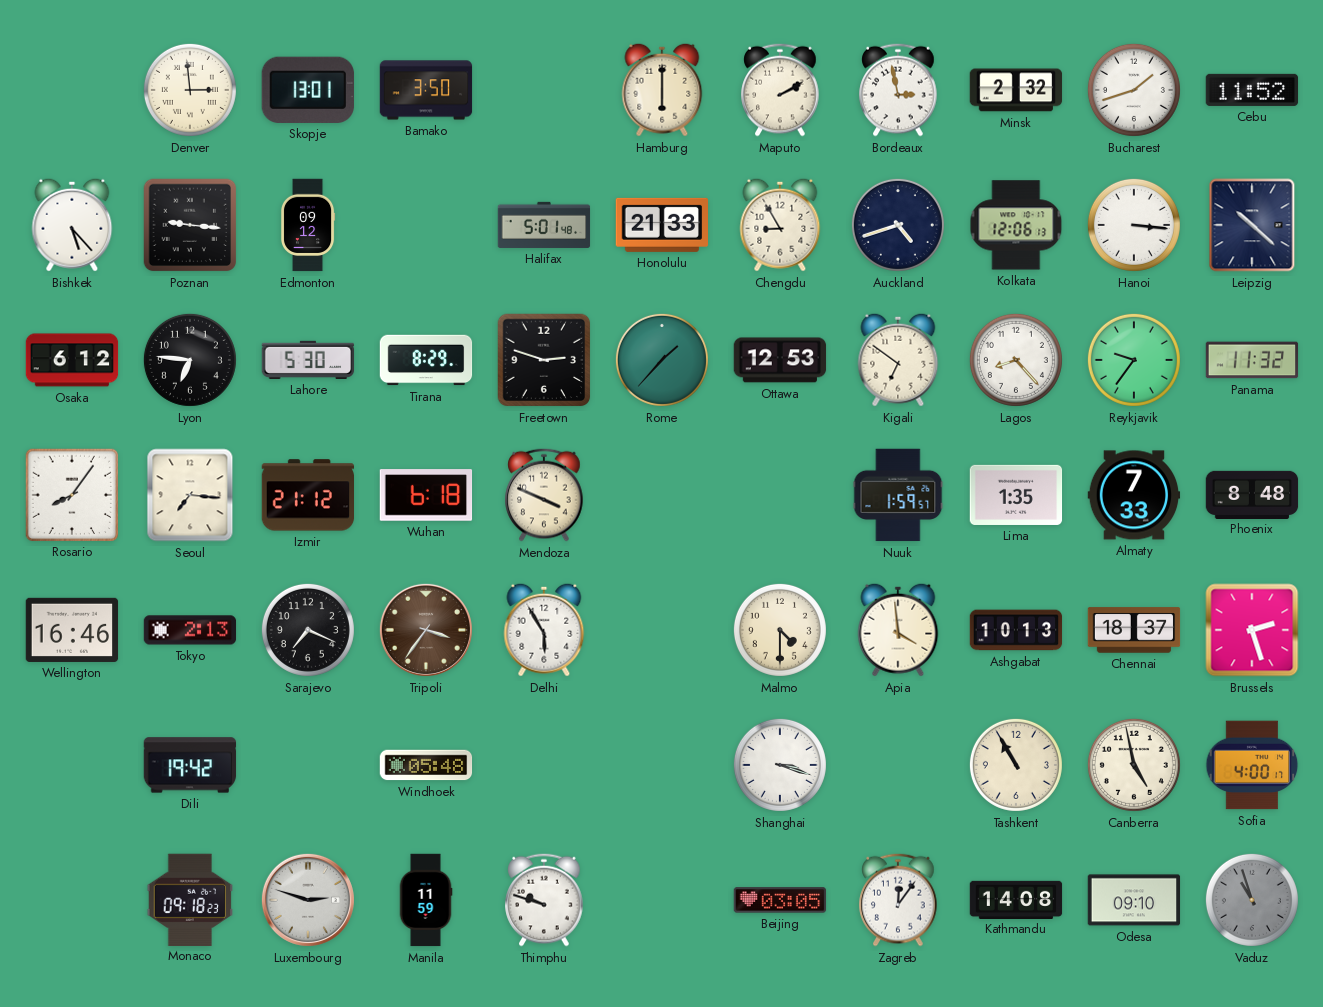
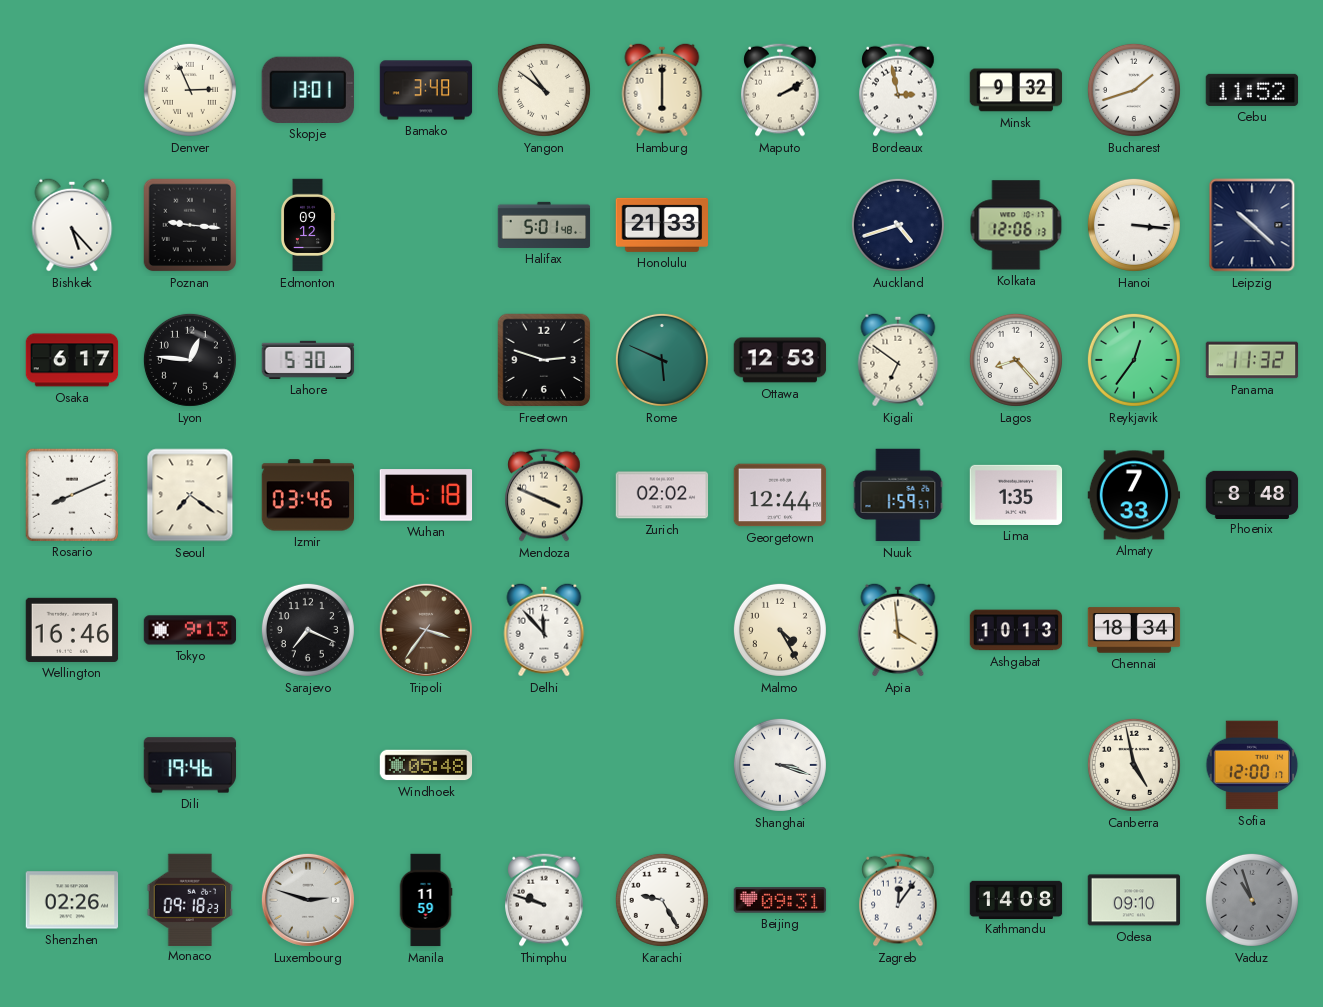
Denver: 2:59 -> 2:56 (190, 90)
Bamako: 3:50 -> 3:48 (426, 90)
Yangon: none -> 10:51 (544, 90)
Minsk: 2:32 -> 9:32 (1016, 90)
Chengdu: 8:55 -> none (780, 225)
Osaka: 6:12 -> 6:17 (72, 360)
Lyon: 6:46 -> 12:46 (190, 360)
Tirana: 8:29 -> none (426, 360)
Rome: 1:37 -> 5:49 (662, 360)
Reykjavik: 9:36 -> 12:36 (1134, 360)
Rosario: 8:06 -> 8:11 (71, 494)
Seoul: 7:16 -> 7:21 (190, 495)
Izmir: 21:12 -> 03:46 (307, 495)
Zurich: none -> 02:02 (662, 495)
Georgetown: none -> 12:44 (780, 495)
Tokyo: 2:13 -> 9:13 (190, 630)
Delhi: 5:55 -> 11:53 (544, 630)
Malmo: 4:30 -> 4:25 (780, 630)
Chennai: 18:37 -> 18:34 (1134, 630)
Brussels: 2:27 -> none (1252, 630)
Dili: 19:42 -> 19:46 (190, 765)
Tashkent: 10:55 -> none (1016, 765)
Sofia: 4:00 -> 12:00 (1252, 765)
Shenzhen: none -> 02:26 (72, 900)
Karachi: none -> 9:25 (662, 900)
Beijing: 03:05 -> 09:31 (780, 900)
